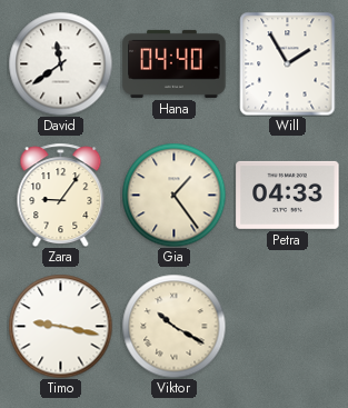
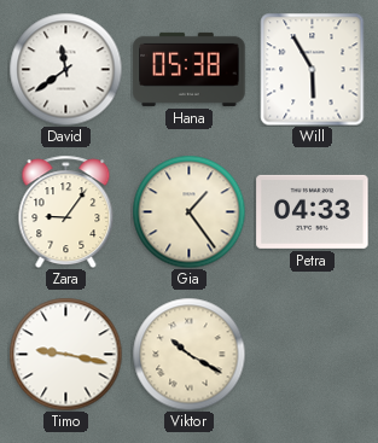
Hana: 04:40 -> 05:38 (190, 69)
Will: 1:55 -> 5:55 (313, 69)
